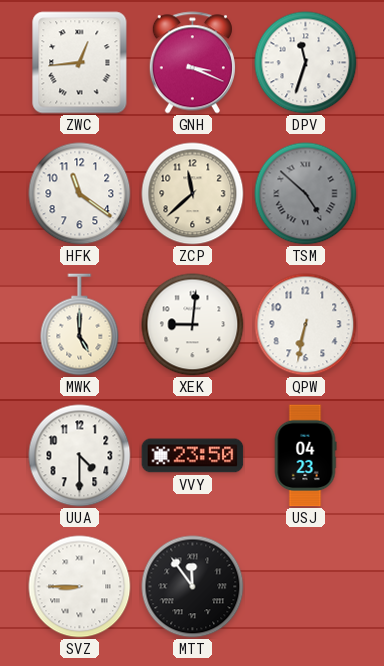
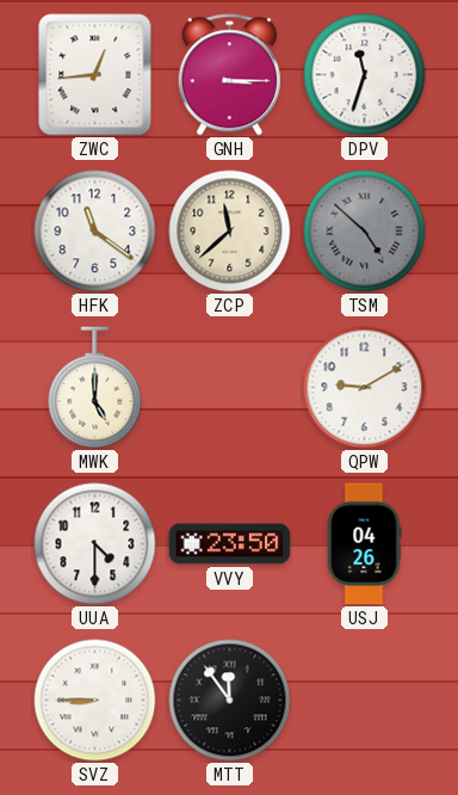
GNH: 3:19 -> 3:15 (229, 75)
XEK: 9:01 -> none (193, 325)
QPW: 6:32 -> 9:10 (365, 388)
USJ: 04:23 -> 04:26 (364, 544)
